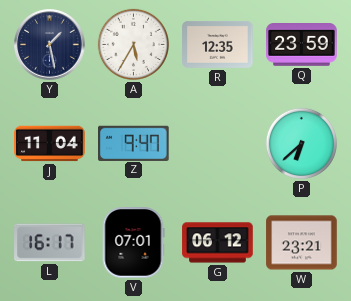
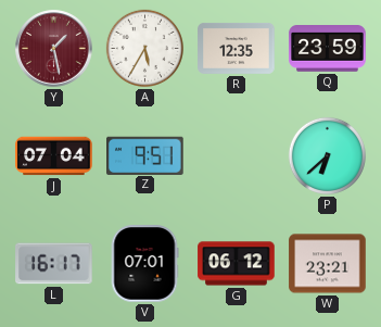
Y dial: navy -> burgundy (54, 49)
J: 11:04 -> 07:04 (54, 156)
Z: 9:47 -> 9:51 (145, 155)
